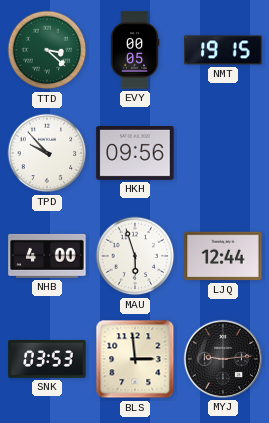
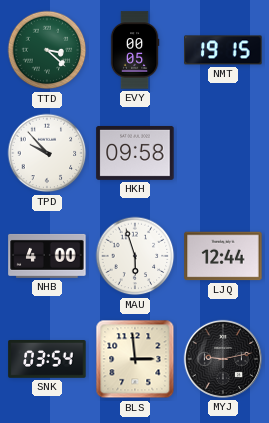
HKH: 09:56 -> 09:58 (135, 153)
SNK: 03:53 -> 03:54 (47, 360)
MYJ: 9:14 -> 9:13 (223, 359)
